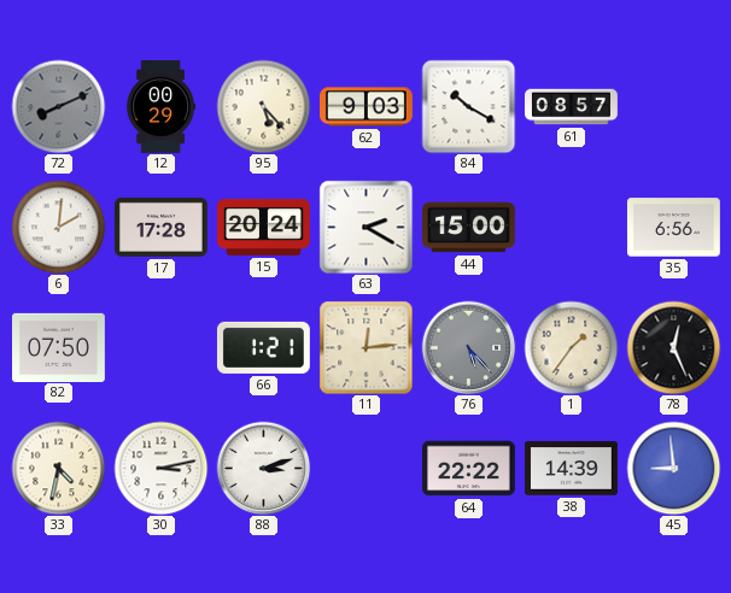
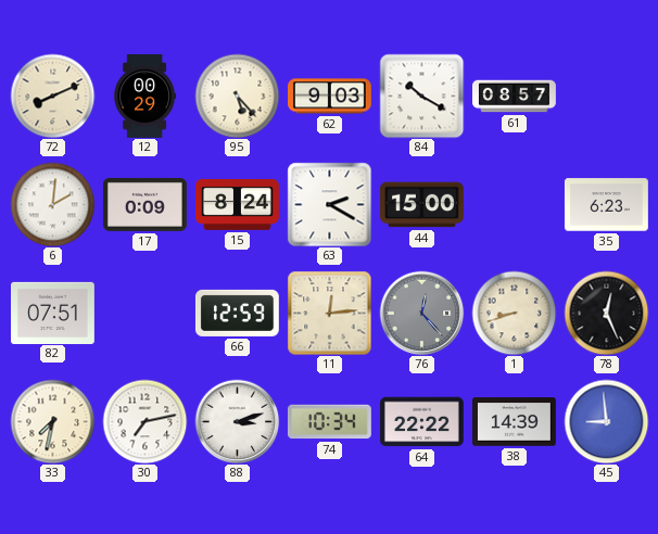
72 dial: grey -> cream (52, 96)
17: 17:28 -> 0:09 (144, 204)
15: 20:24 -> 8:24 (238, 204)
35: 6:56 -> 6:23 (607, 205)
82: 07:50 -> 07:51 (53, 313)
66: 1:21 -> 12:59 (237, 313)
76: 5:23 -> 12:23 (421, 313)
1: 1:36 -> 8:42 (514, 313)
33: 4:32 -> 7:32 (52, 421)
30: 3:13 -> 7:13 (144, 421)
74: none -> 10:34 (329, 422)
